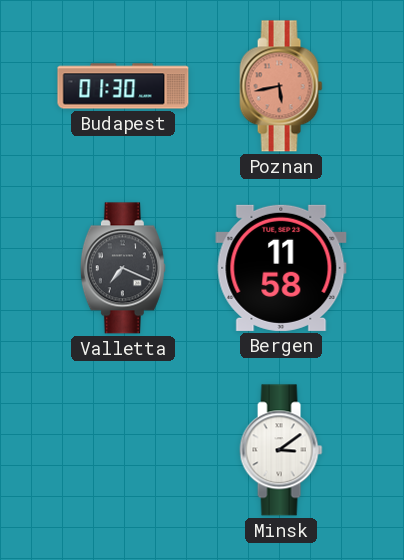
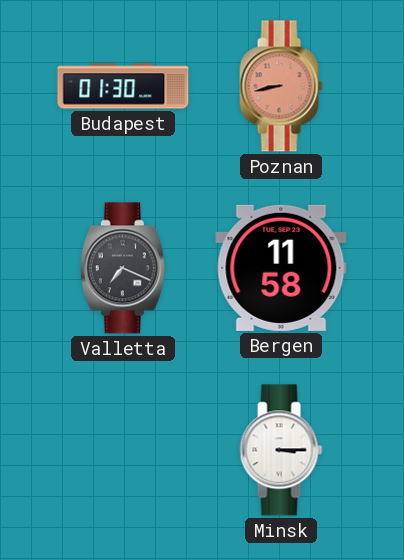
Poznan: 5:43 -> 8:43 (281, 86)
Minsk: 3:09 -> 3:15 (281, 450)
